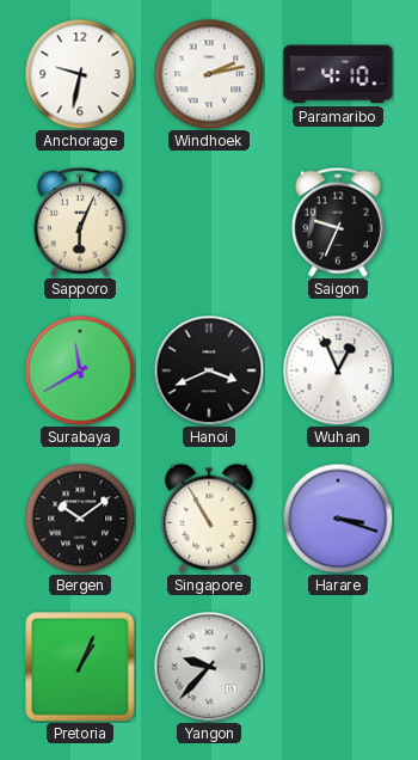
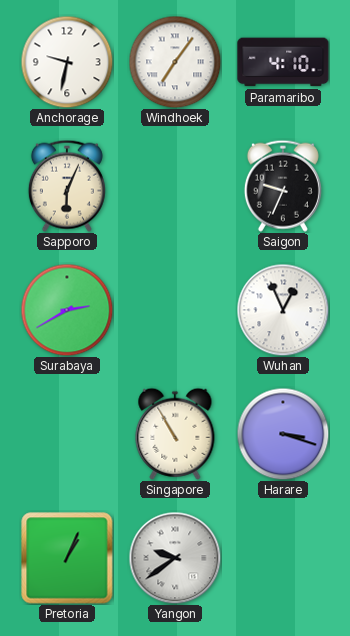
Windhoek: 2:13 -> 7:06 (175, 62)
Surabaya: 11:40 -> 2:40 (67, 310)
Hanoi: 3:41 -> none (209, 370)
Bergen: 10:09 -> none (80, 519)
Yangon: 9:37 -> 9:39 (175, 558)
